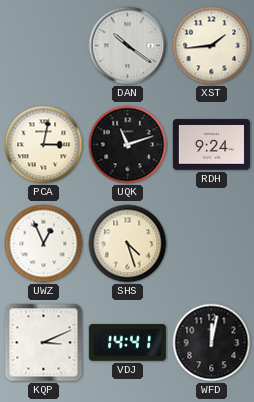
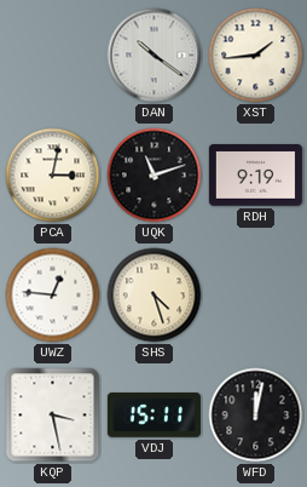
RDH: 9:24 -> 9:19 (255, 176)
UWZ: 12:56 -> 12:46 (53, 296)
KQP: 3:11 -> 3:28 (53, 416)
VDJ: 14:41 -> 15:11 (153, 416)
